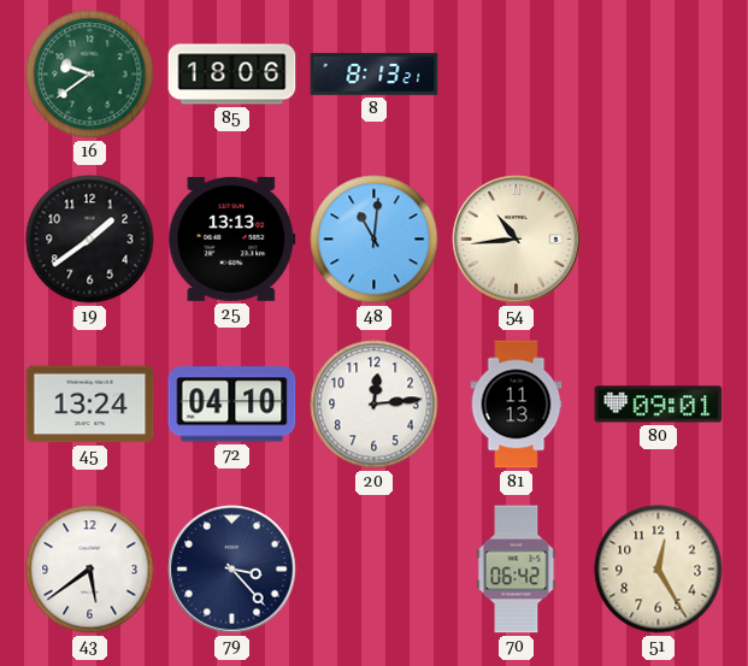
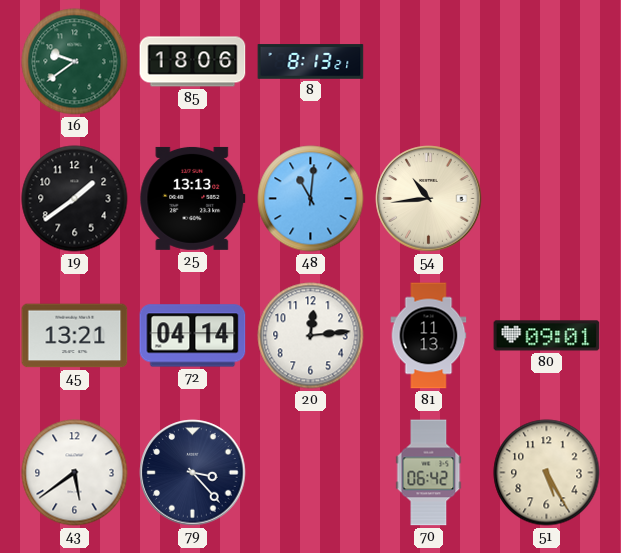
45: 13:24 -> 13:21 (75, 336)
72: 04:10 -> 04:14 (193, 336)
51: 12:25 -> 5:25 (547, 473)
